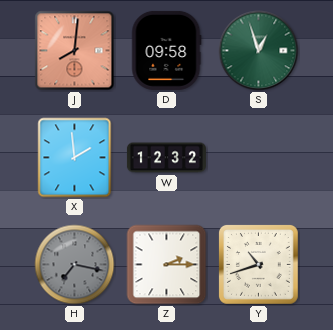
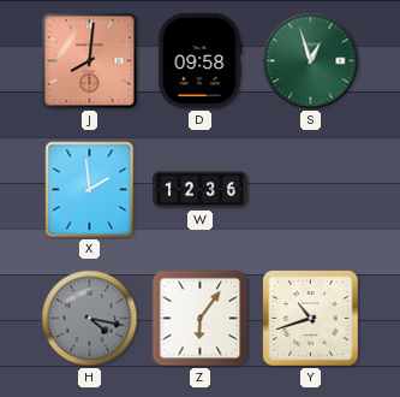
W: 12:32 -> 12:36 (199, 190)
H: 7:17 -> 4:17 (90, 319)
Z: 2:15 -> 6:06 (201, 319)
